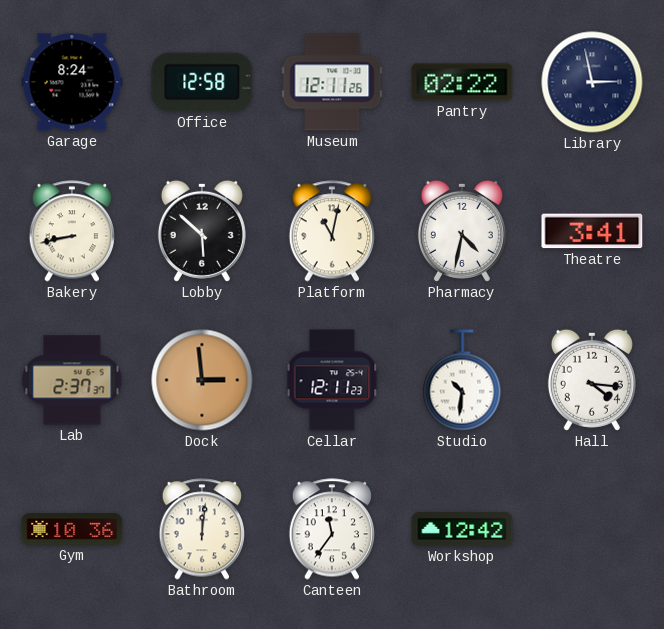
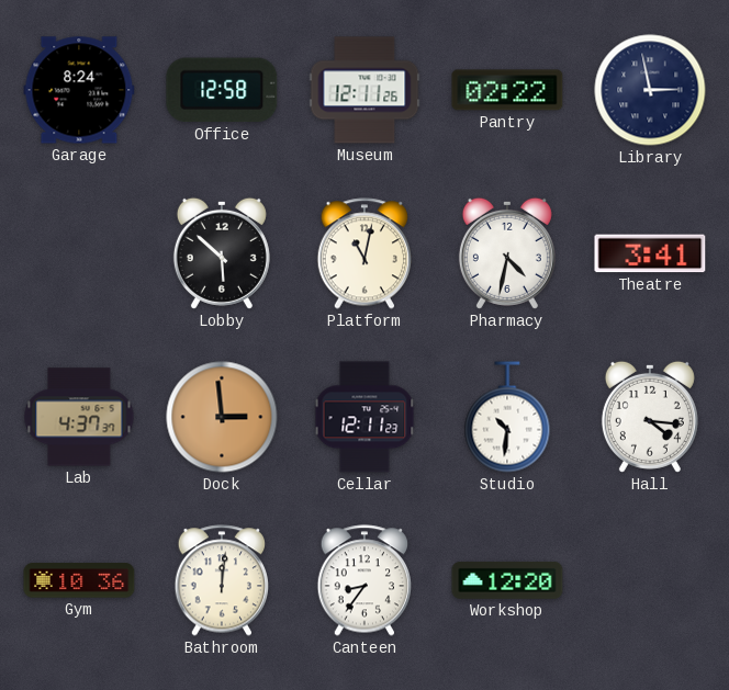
Bakery: 8:43 -> none (71, 231)
Lab: 2:37 -> 4:37 (79, 417)
Canteen: 11:36 -> 8:36 (363, 580)
Workshop: 12:42 -> 12:20 (507, 580)
